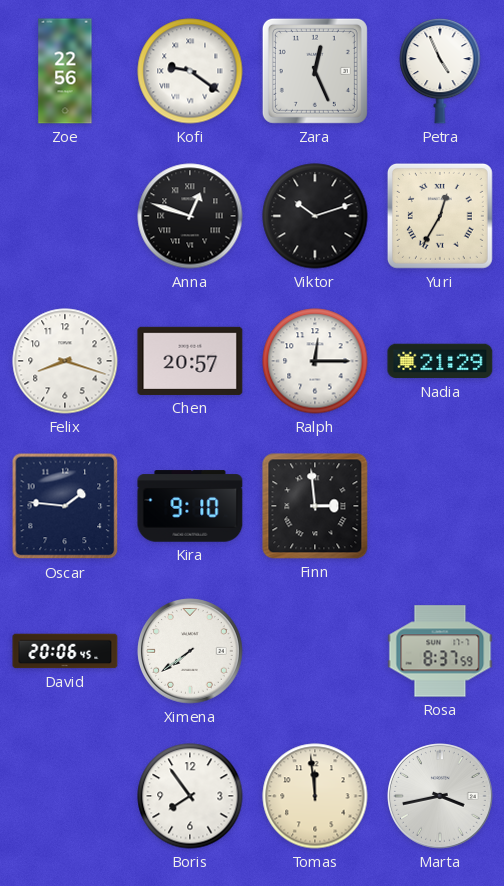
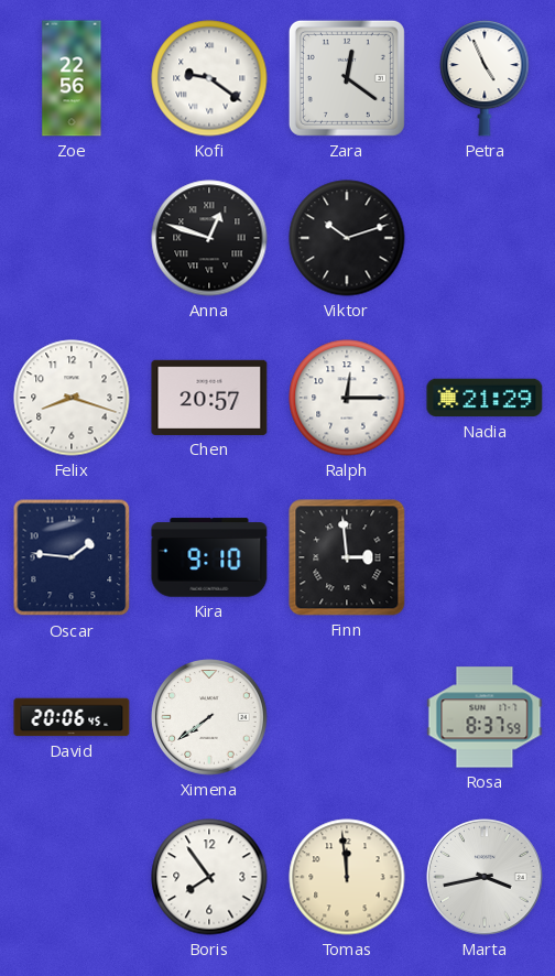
Zara: 12:26 -> 12:21 (347, 78)
Yuri: 12:35 -> none (440, 216)
